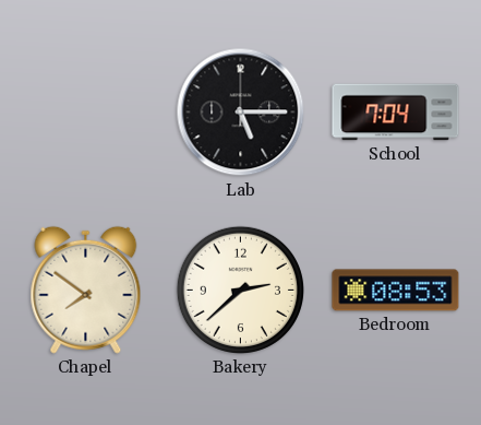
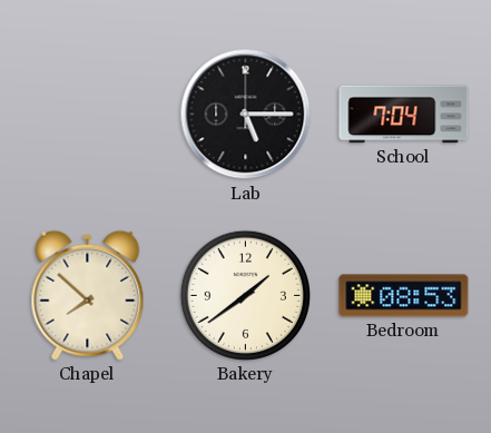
Chapel: 7:51 -> 7:52 (88, 295)
Bakery: 2:38 -> 1:39 (245, 295)
